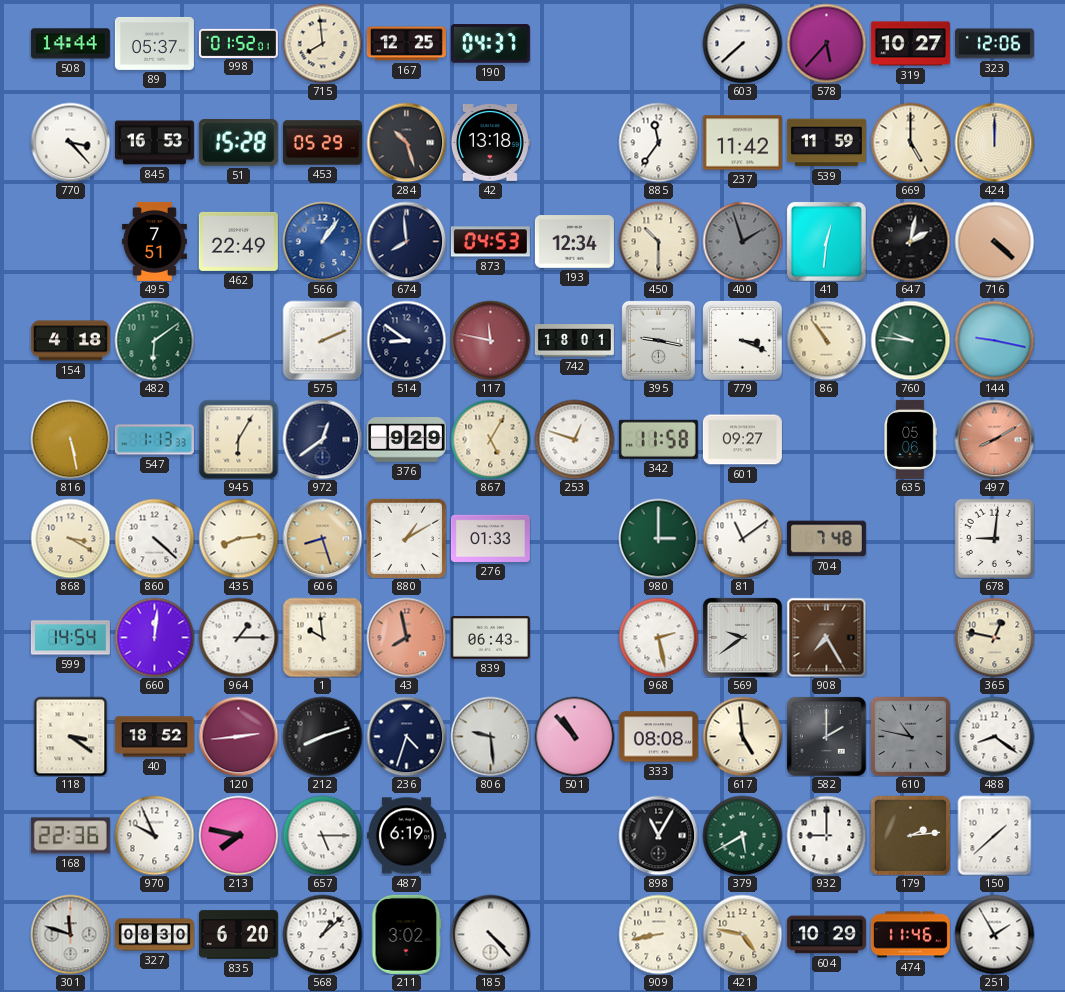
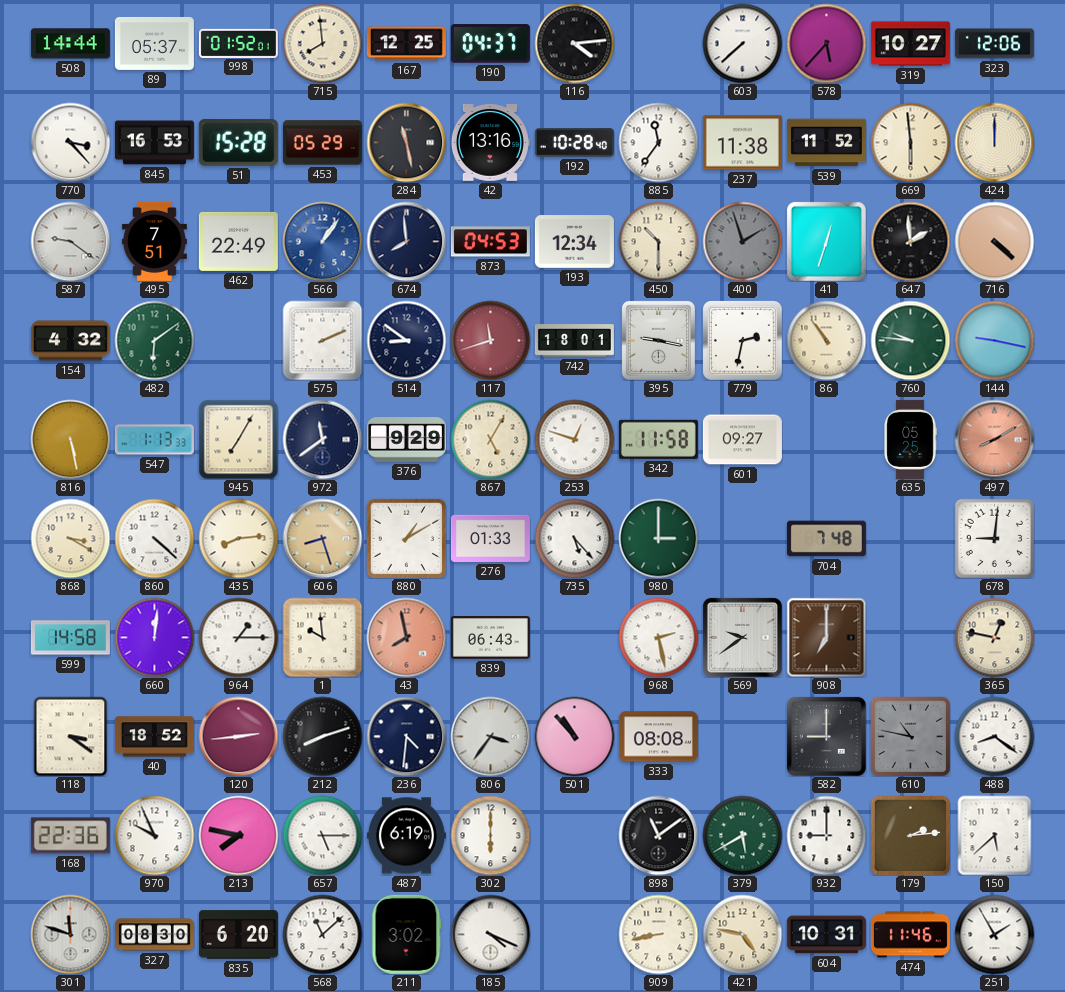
116: none -> 4:14 (574, 43)
284: 10:27 -> 11:28 (406, 142)
42: 13:18 -> 13:16 (490, 143)
192: none -> 10:28 (574, 143)
237: 11:42 -> 11:38 (742, 143)
539: 11:59 -> 11:52 (826, 143)
669: 5:00 -> 5:59 (910, 142)
587: none -> 9:21 (70, 241)
41: 12:31 -> 12:33 (826, 241)
647: 2:02 -> 1:59 (910, 241)
154: 4:18 -> 4:32 (70, 341)
117: 11:47 -> 11:42 (490, 340)
779: 3:19 -> 2:32 (743, 341)
945: 6:05 -> 7:05 (238, 439)
972: 12:39 -> 11:39 (322, 439)
635: 05:06 -> 05:25 (910, 439)
735: none -> 5:23 (574, 538)
81: 11:09 -> none (742, 538)
599: 14:54 -> 14:58 (70, 638)
908: 7:25 -> 7:00 (826, 637)
236: 4:33 -> 4:31 (406, 736)
806: 9:29 -> 3:36 (490, 736)
617: 4:59 -> none (742, 736)
582: 2:00 -> 9:00 (826, 736)
302: none -> 6:00 (490, 835)
898: 11:05 -> 11:09 (658, 835)
150: 1:38 -> 5:38 (995, 835)
568: 1:08 -> 11:08 (322, 934)
185: 4:23 -> 4:19 (490, 934)
604: 10:29 -> 10:31 (826, 935)
